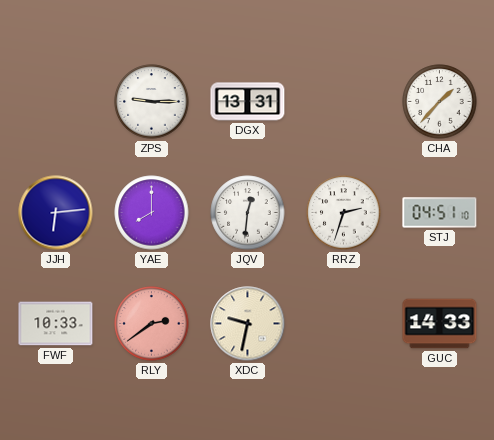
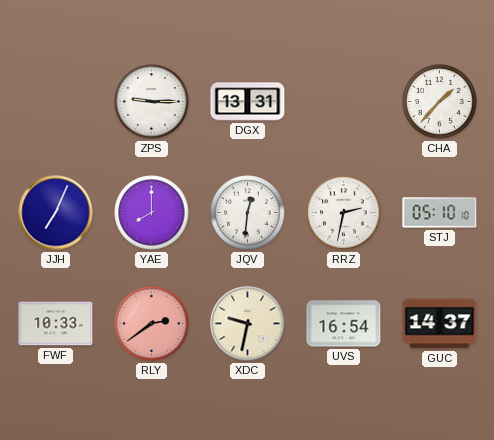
JJH: 6:14 -> 7:04 (56, 213)
RRZ: 2:33 -> 2:32 (344, 213)
STJ: 04:51 -> 05:10 (440, 213)
UVS: none -> 16:54 (344, 324)
GUC: 14:33 -> 14:37 (440, 324)
